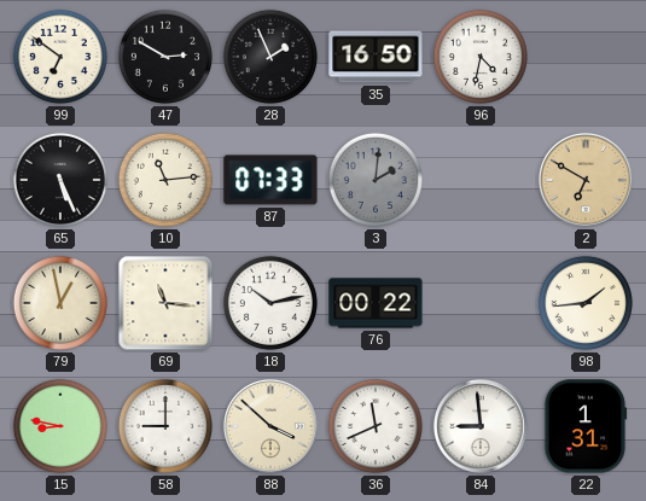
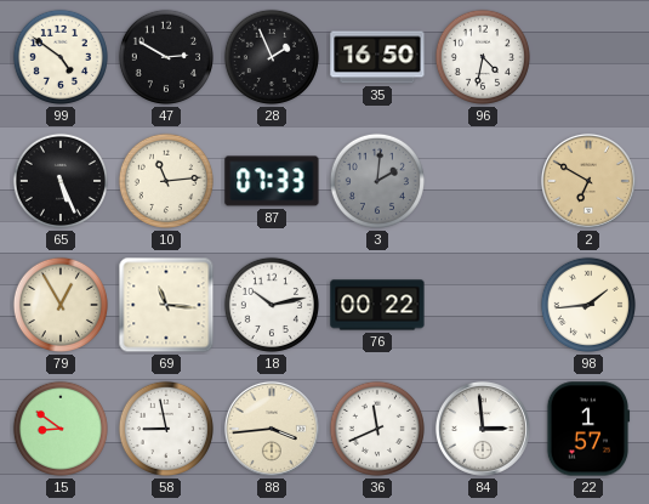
99: 6:51 -> 4:51 (61, 57)
79: 12:58 -> 12:55 (61, 305)
15: 8:47 -> 8:51 (61, 429)
58: 9:00 -> 8:58 (166, 429)
88: 3:52 -> 3:44 (272, 429)
84: 8:59 -> 2:59 (483, 429)
22: 1:31 -> 1:57 (588, 429)
